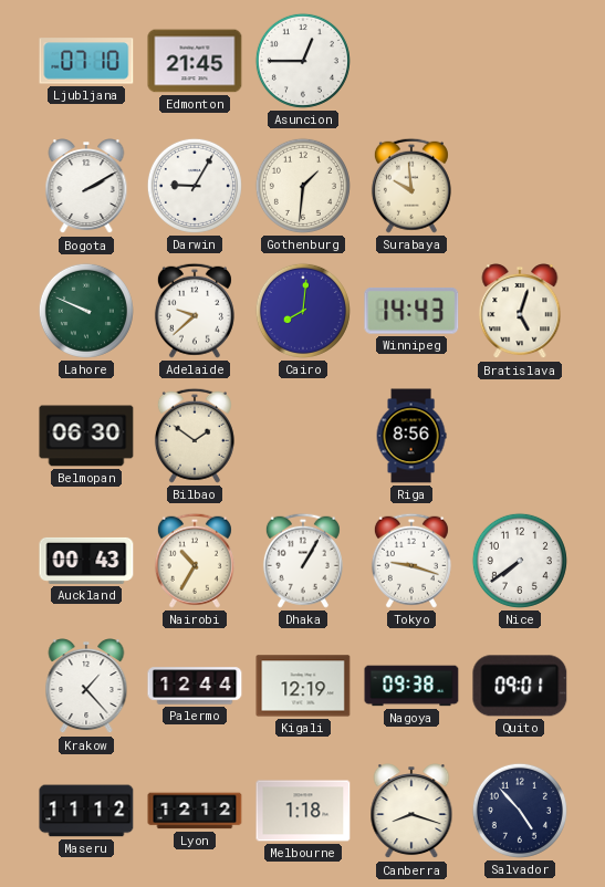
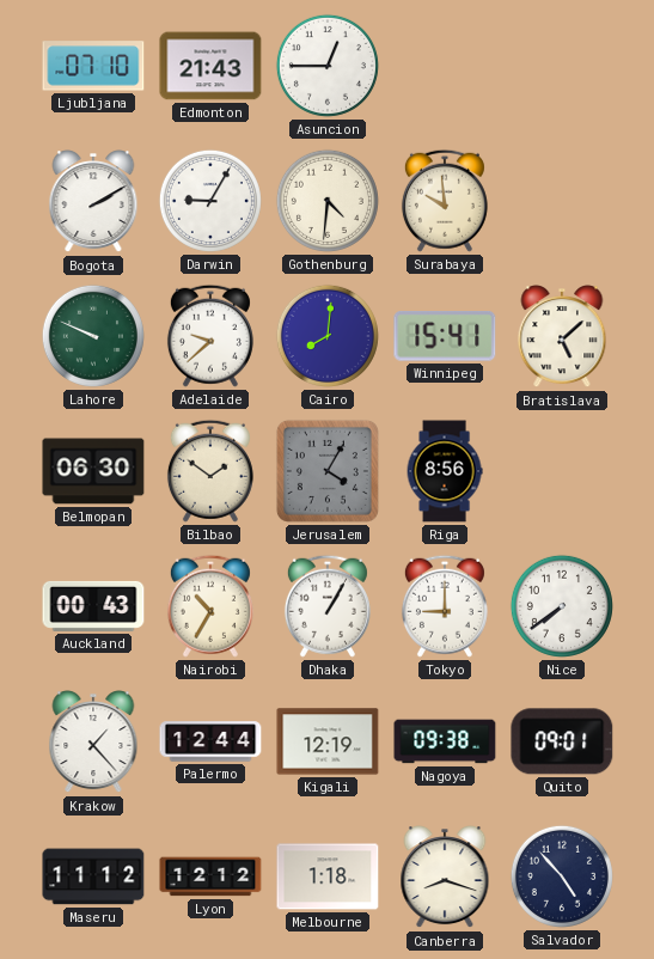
Edmonton: 21:45 -> 21:43 (210, 66)
Gothenburg: 1:31 -> 4:31 (328, 201)
Winnipeg: 14:43 -> 15:41 (445, 337)
Bratislava: 5:03 -> 5:08 (562, 337)
Jerusalem: none -> 4:05 (328, 471)
Tokyo: 9:18 -> 9:00 (445, 606)
